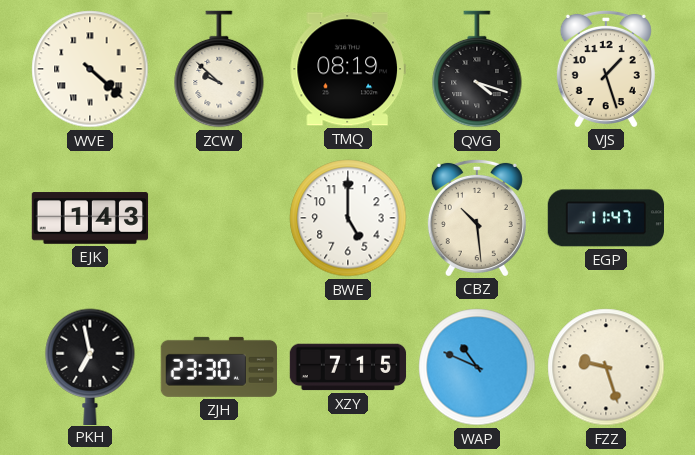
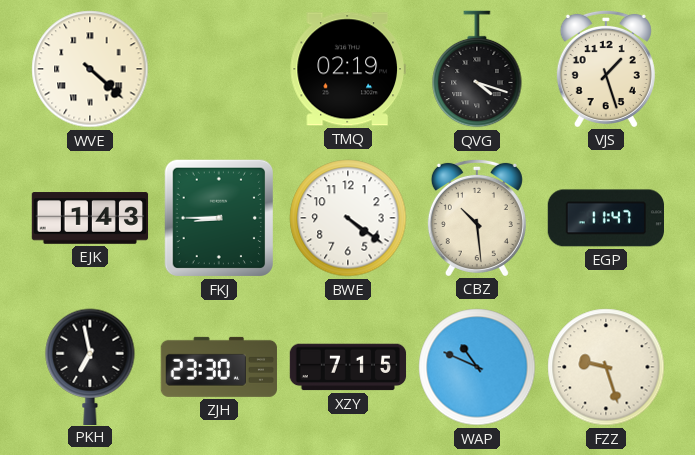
ZCW: 9:52 -> none (219, 69)
TMQ: 08:19 -> 02:19 (348, 69)
FKJ: none -> 8:45 (218, 218)
BWE: 5:00 -> 4:21 (348, 218)
